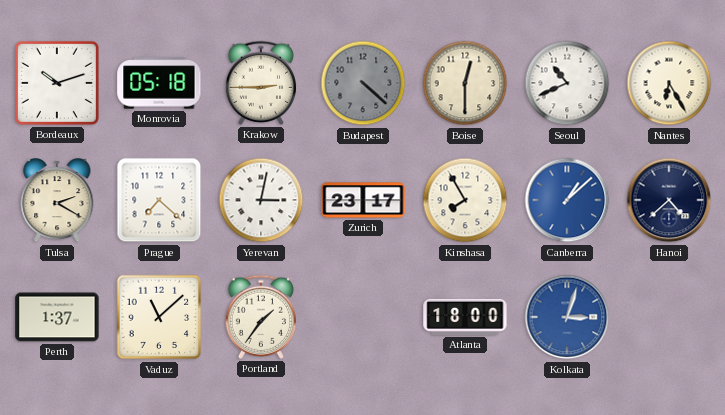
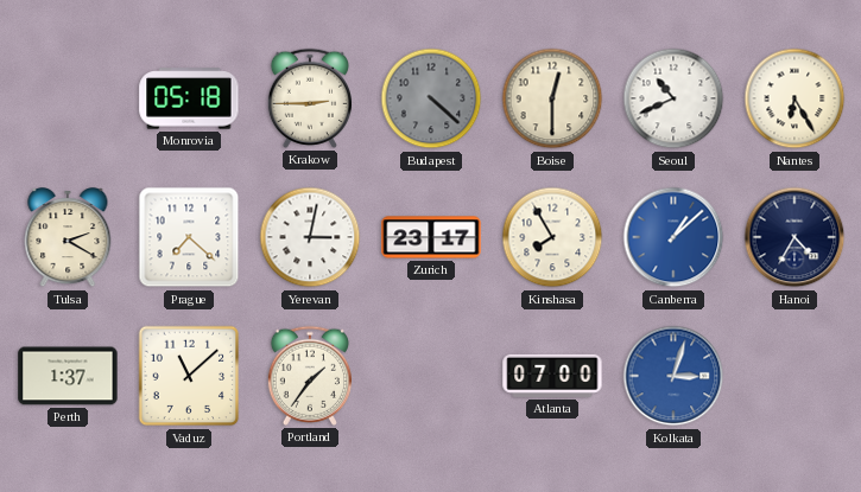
Bordeaux: 10:12 -> none (57, 83)
Hanoi: 4:38 -> 4:35 (794, 237)
Atlanta: 18:00 -> 07:00 (552, 376)
